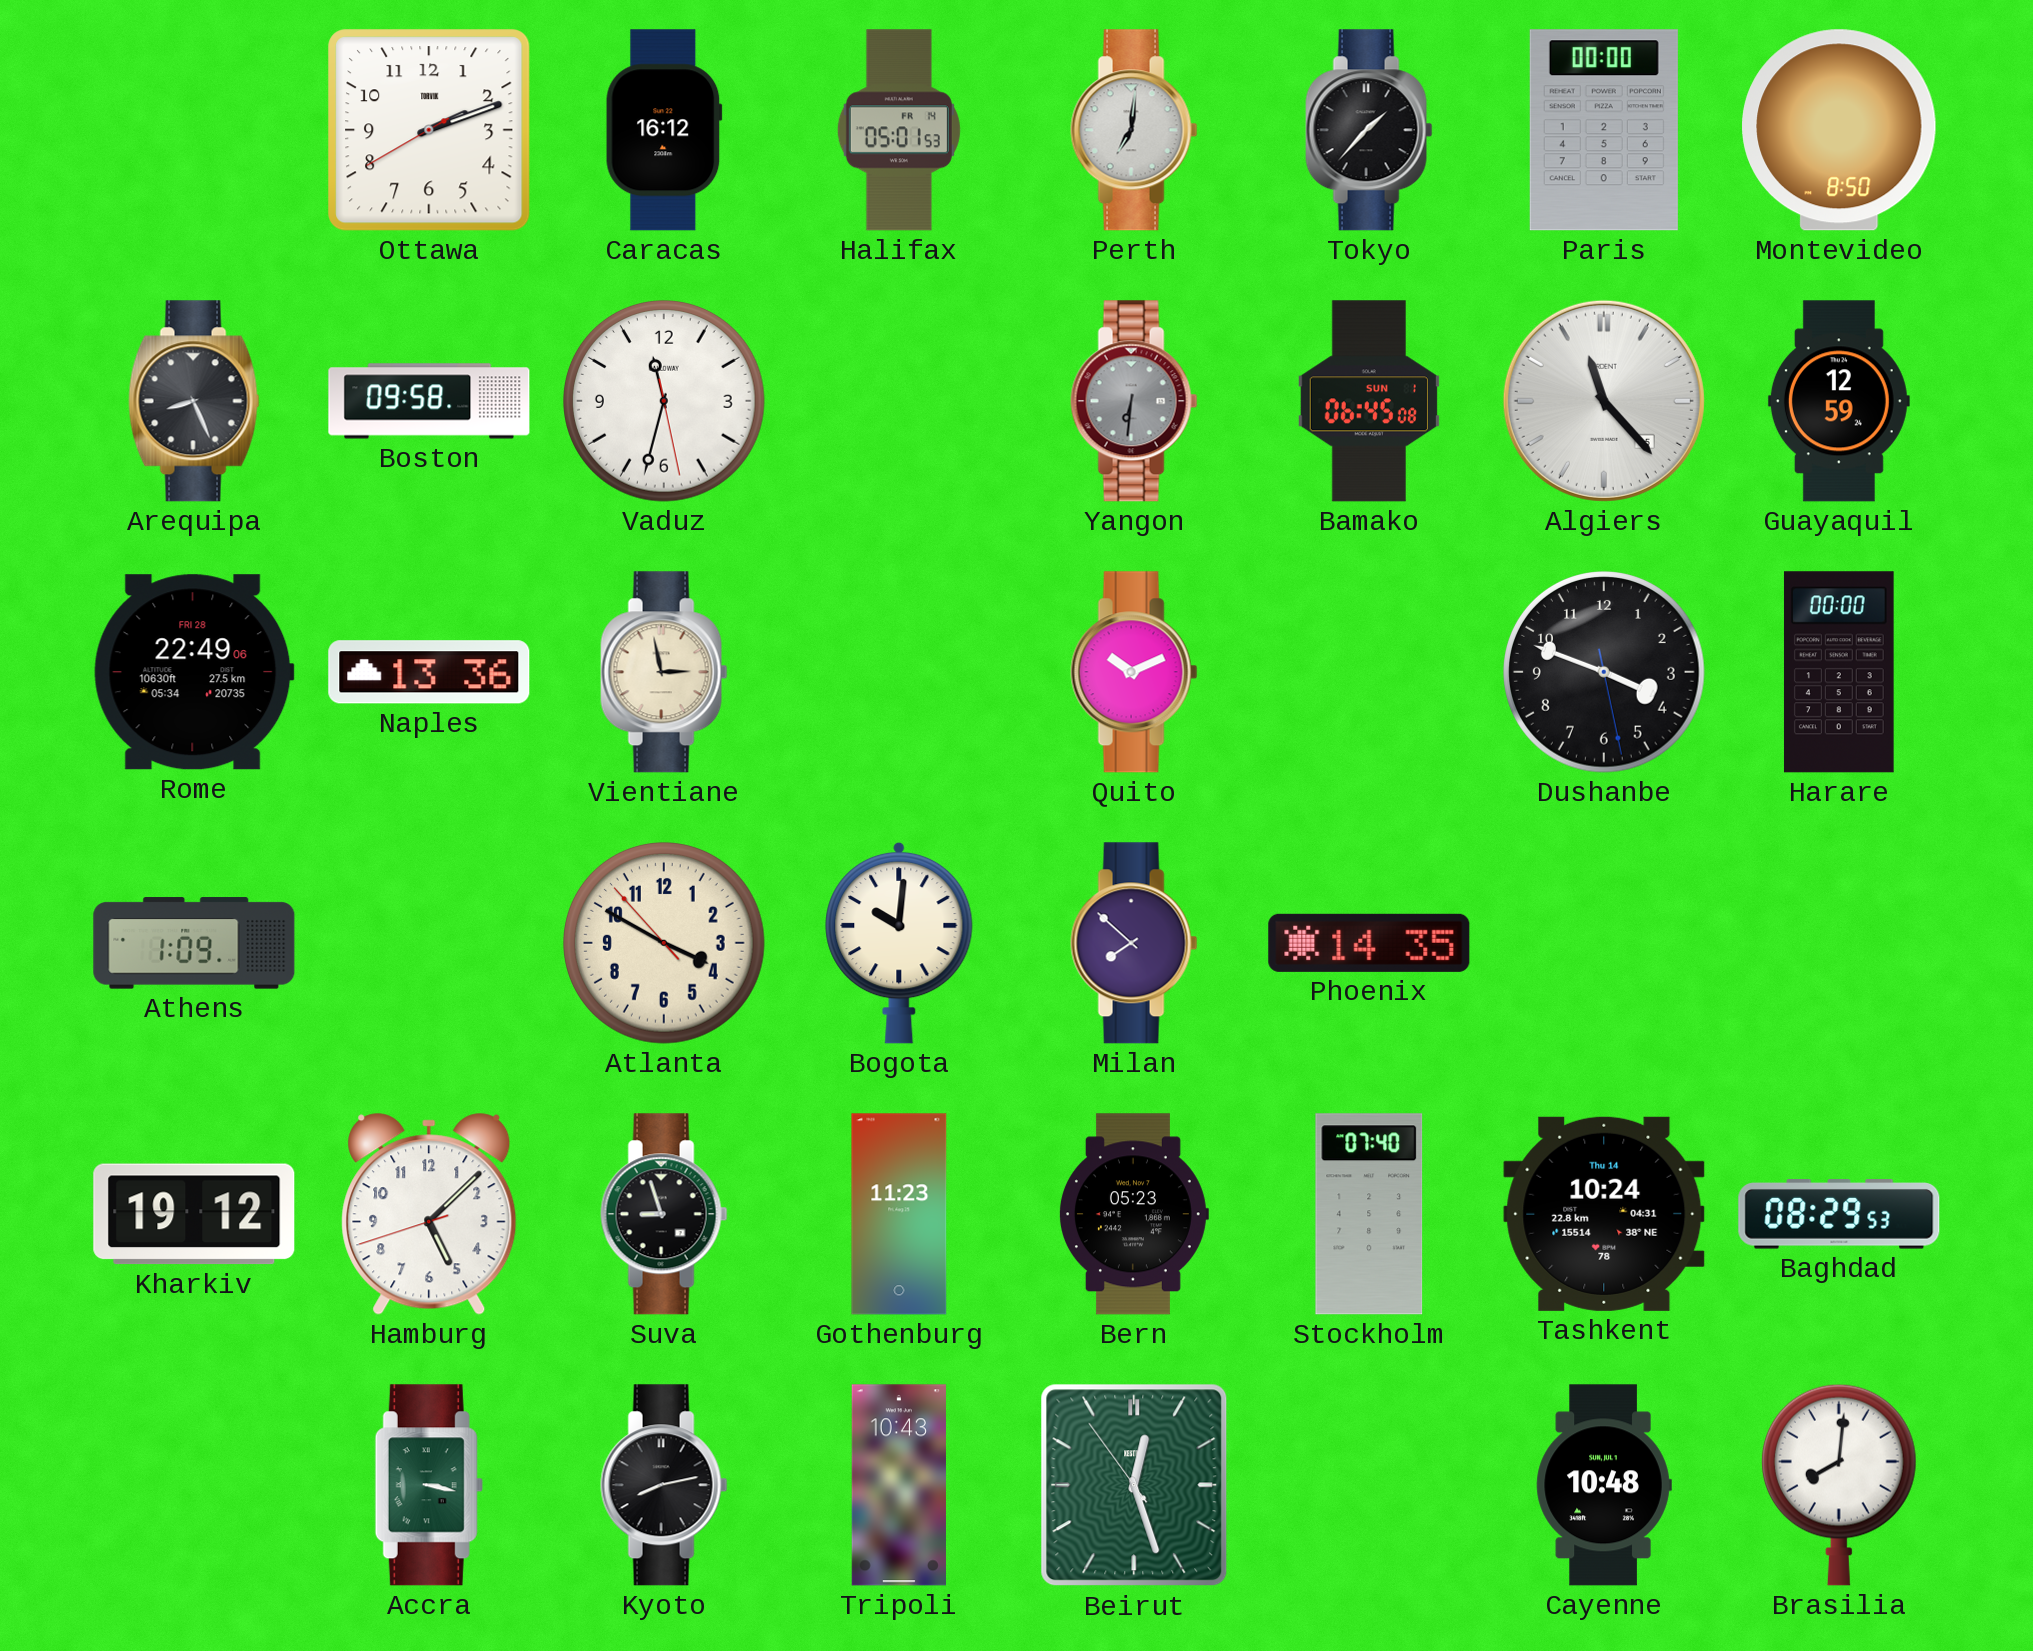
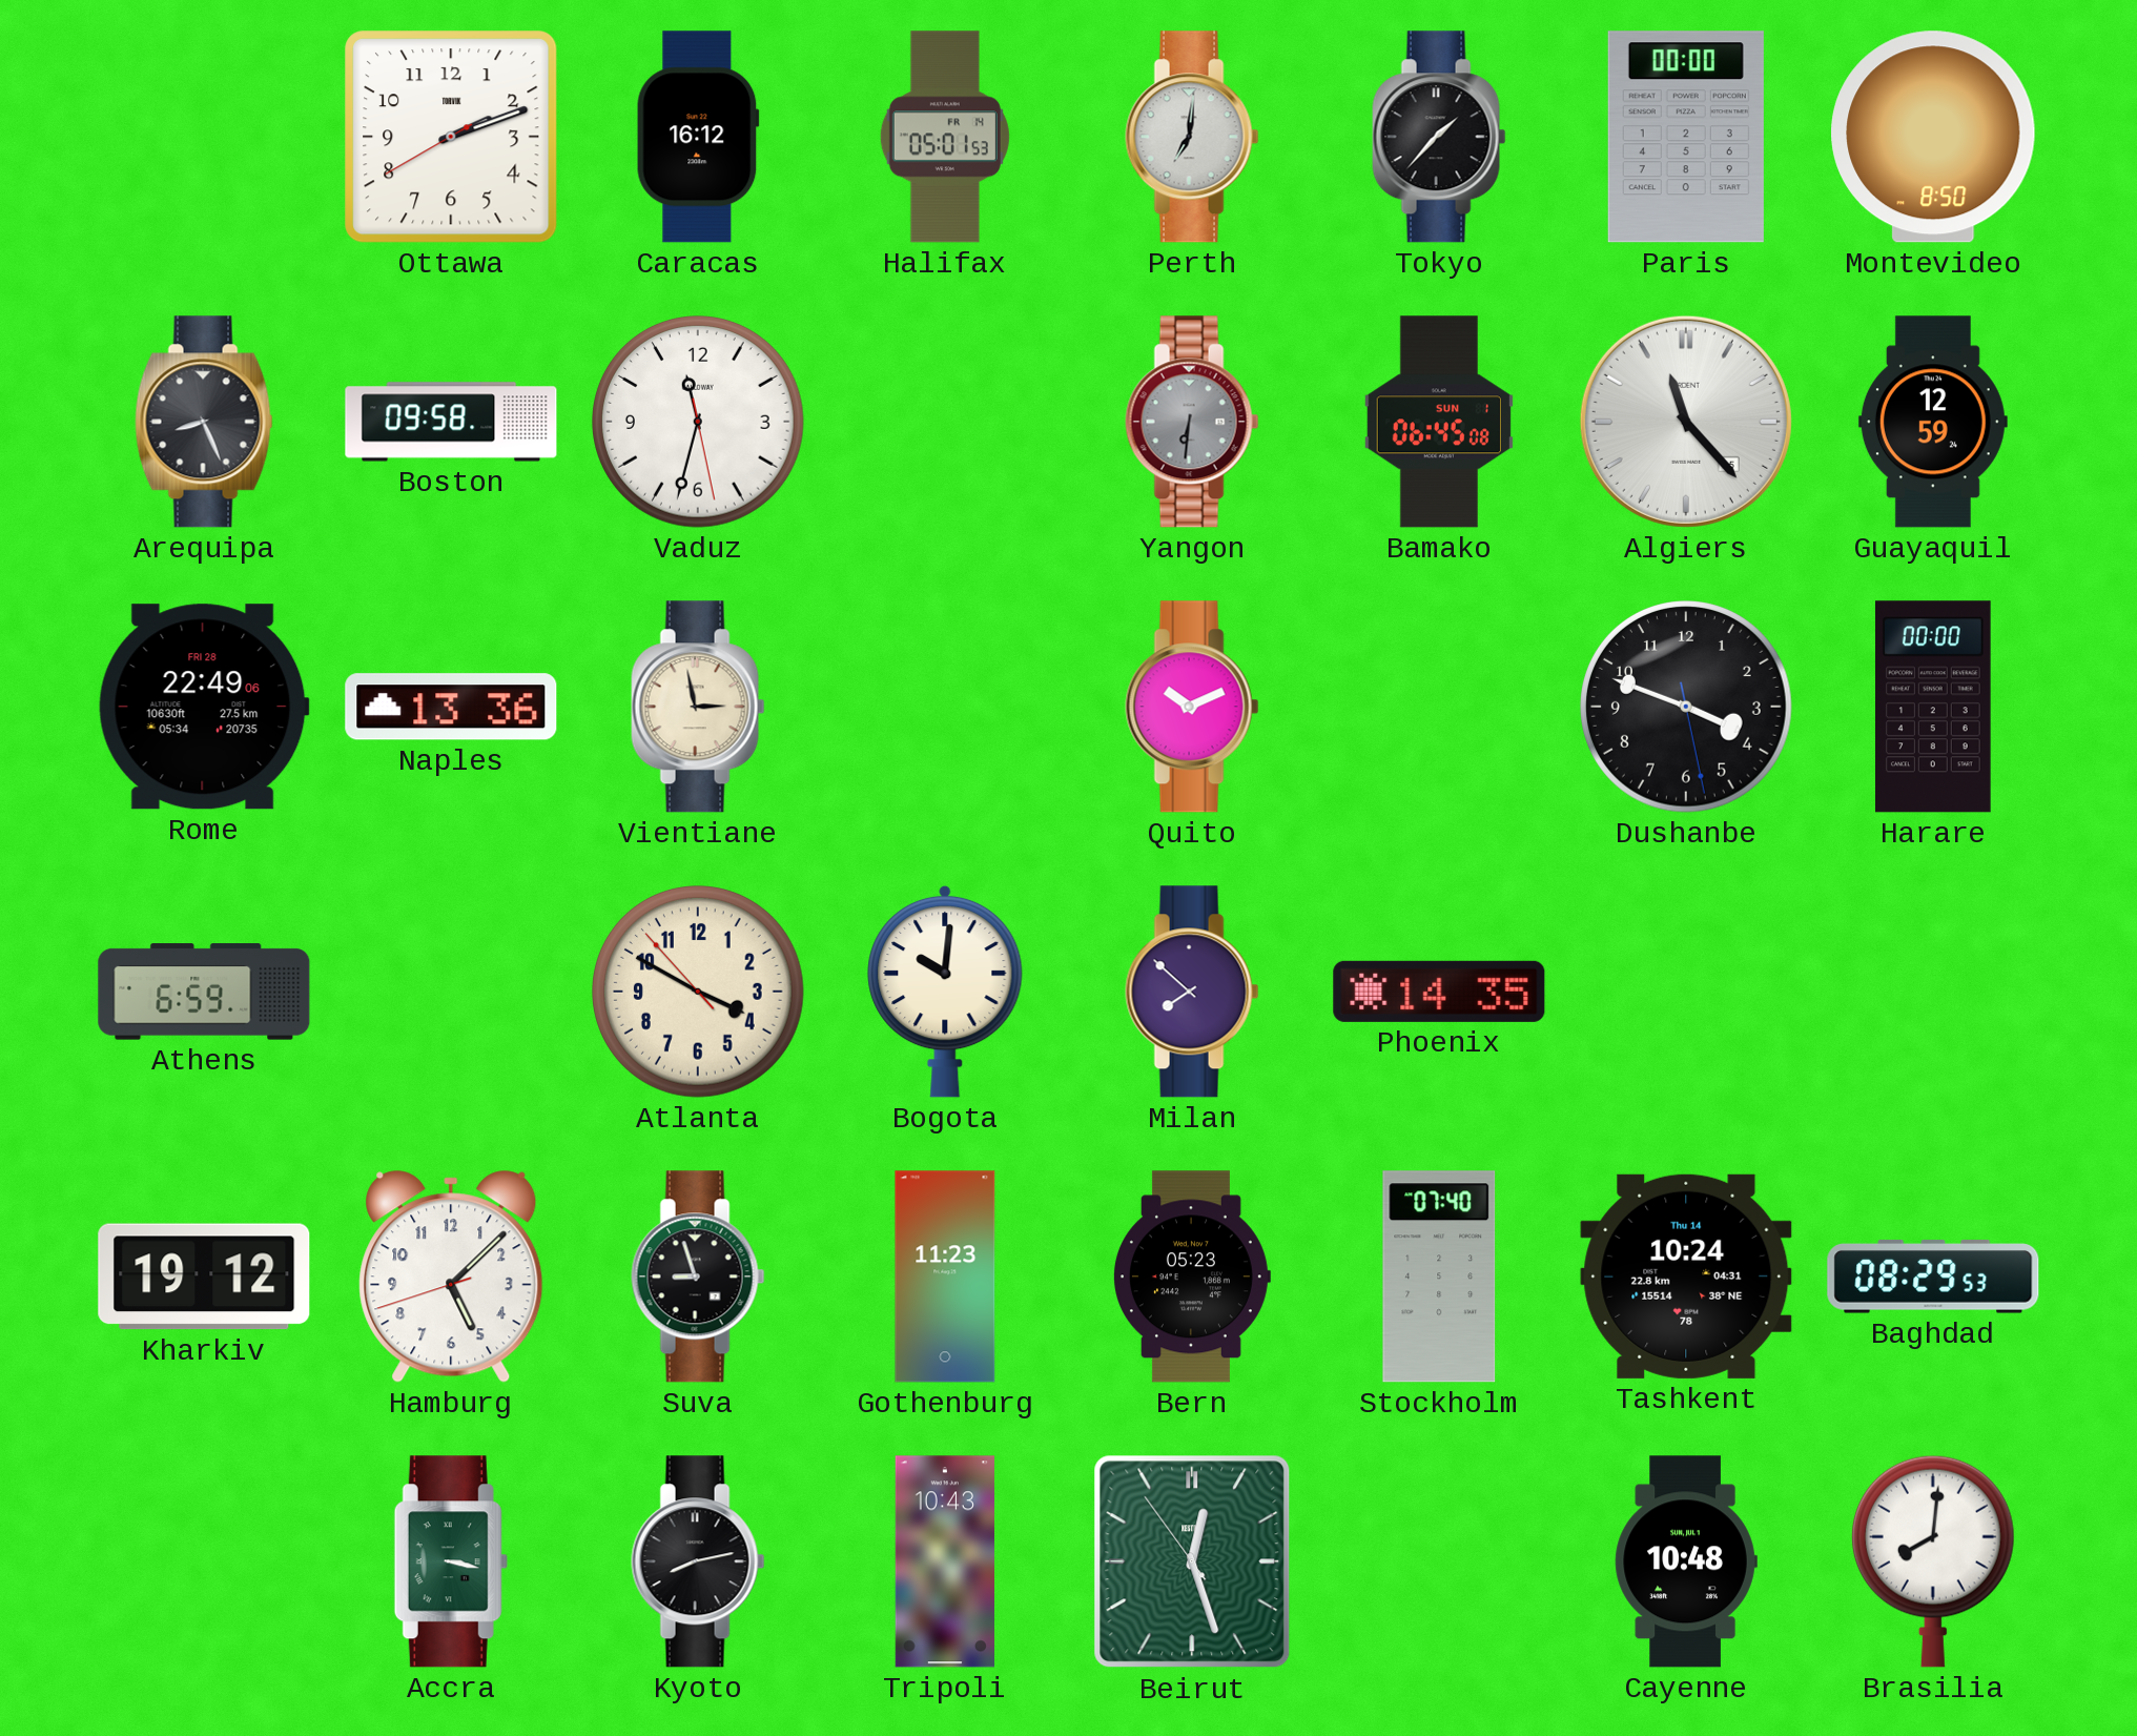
Athens: 1:09 -> 6:59 (204, 992)
